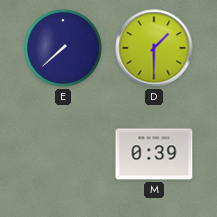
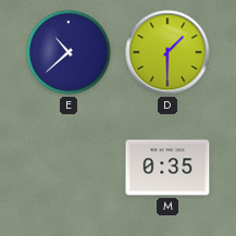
E: 7:38 -> 10:38 (69, 52)
M: 0:39 -> 0:35 (167, 167)
